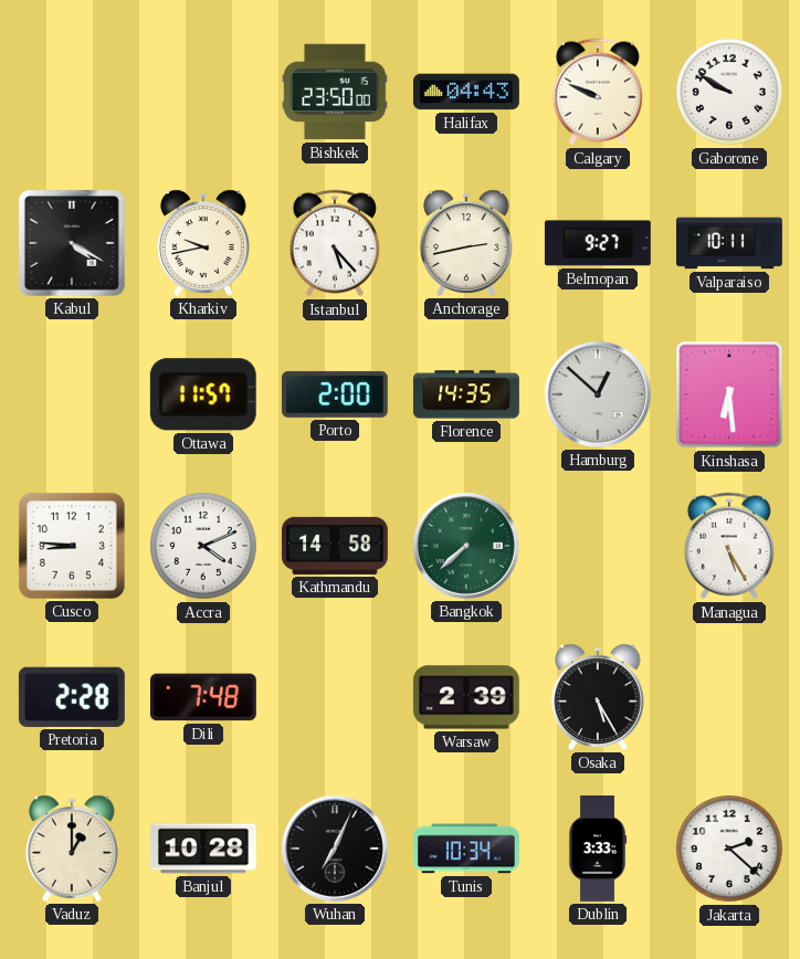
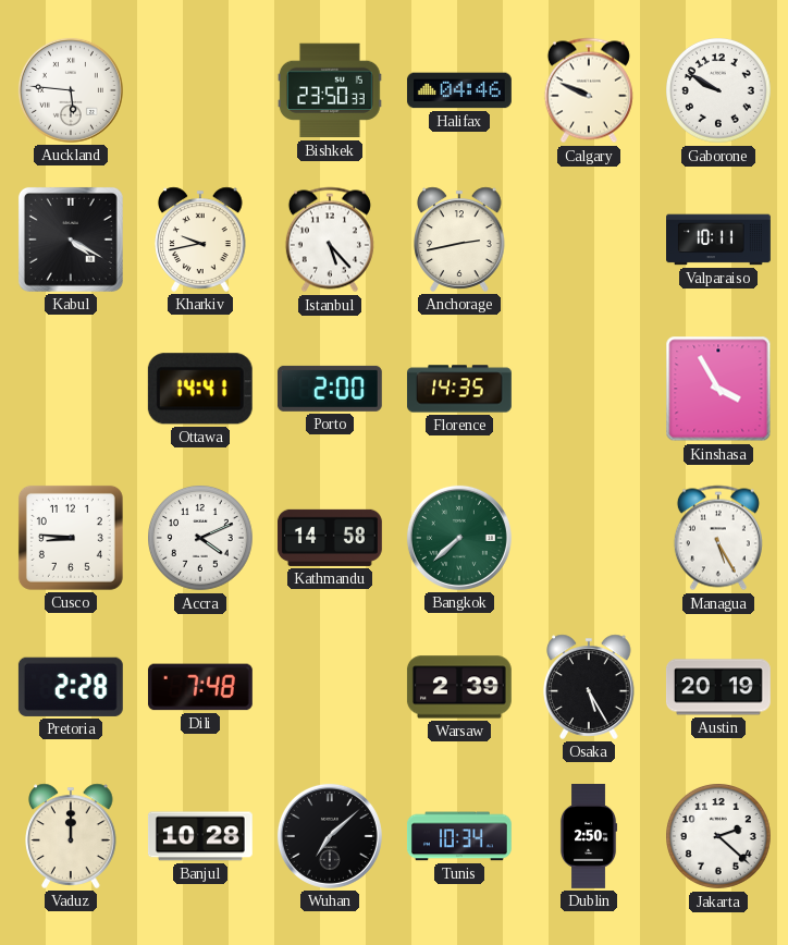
Auckland: none -> 5:46 (71, 90)
Bishkek: 23:50:00 -> 23:50:33 (330, 90)
Halifax: 04:43 -> 04:46 (459, 90)
Belmopan: 9:27 -> none (598, 243)
Ottawa: 11:57 -> 14:41 (200, 389)
Hamburg: 12:52 -> none (598, 394)
Kinshasa: 6:29 -> 3:55 (718, 389)
Austin: none -> 20:19 (718, 687)
Vaduz: 1:00 -> 12:00 (71, 836)
Wuhan: 7:04 -> 7:08 (330, 836)
Dublin: 3:33 -> 2:50 (589, 837)
